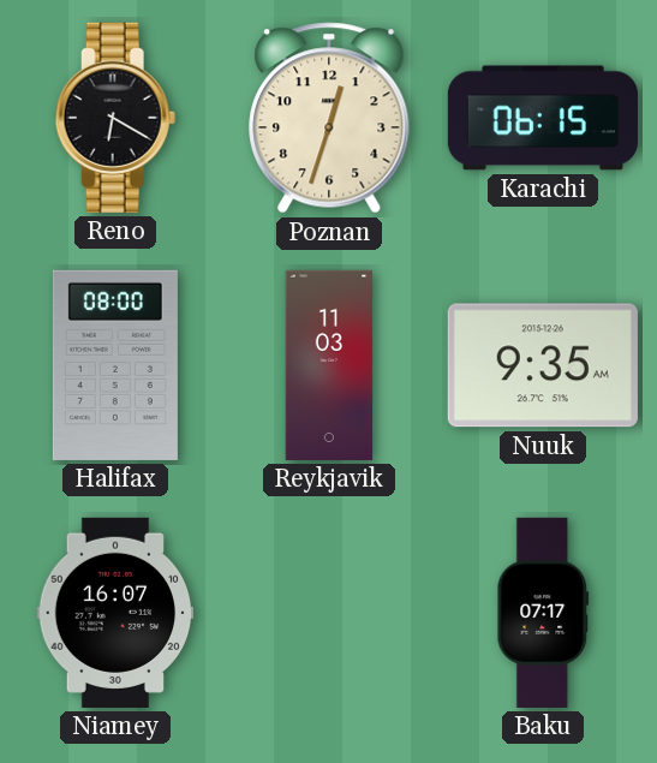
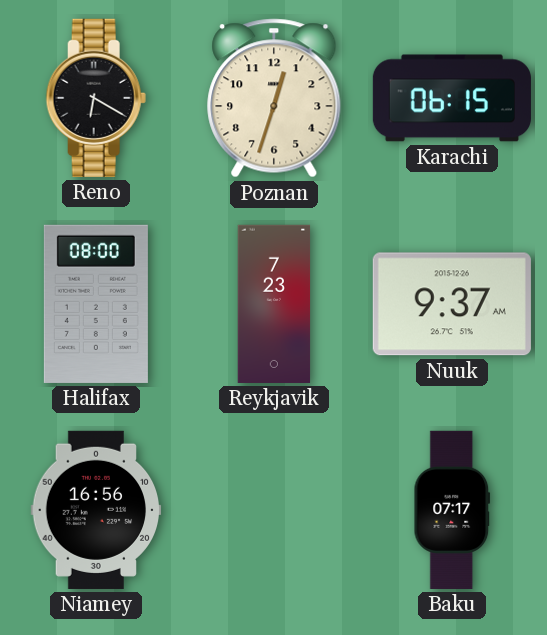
Reykjavik: 11:03 -> 7:23 (274, 304)
Nuuk: 9:35 -> 9:37 (452, 304)
Niamey: 16:07 -> 16:56 (96, 510)
